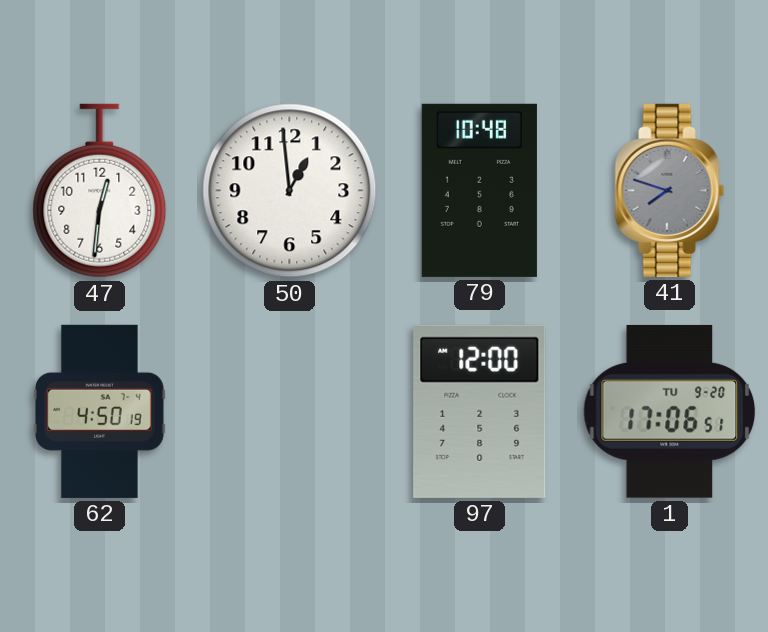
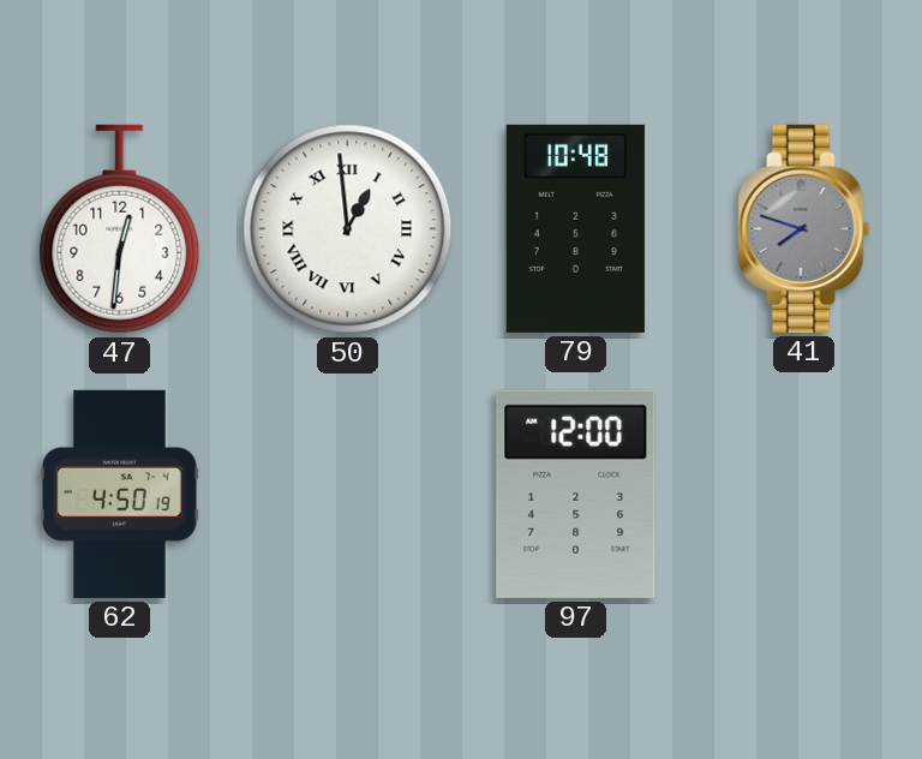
50 numerals: Arabic -> Roman (348, 229)
1: 17:06 -> none (670, 411)
